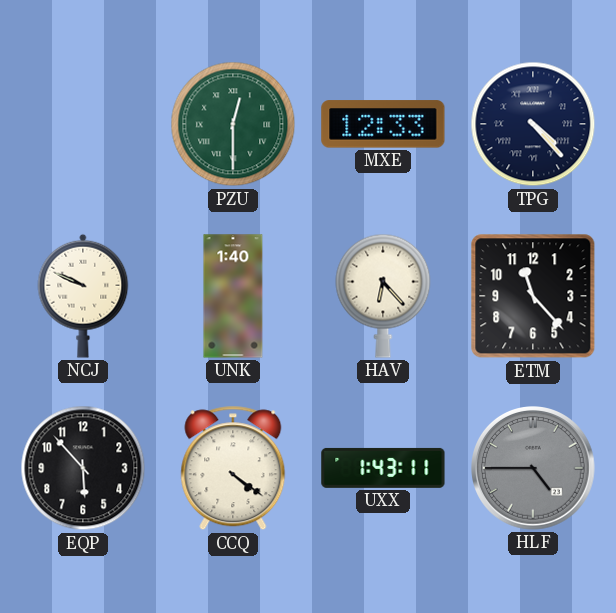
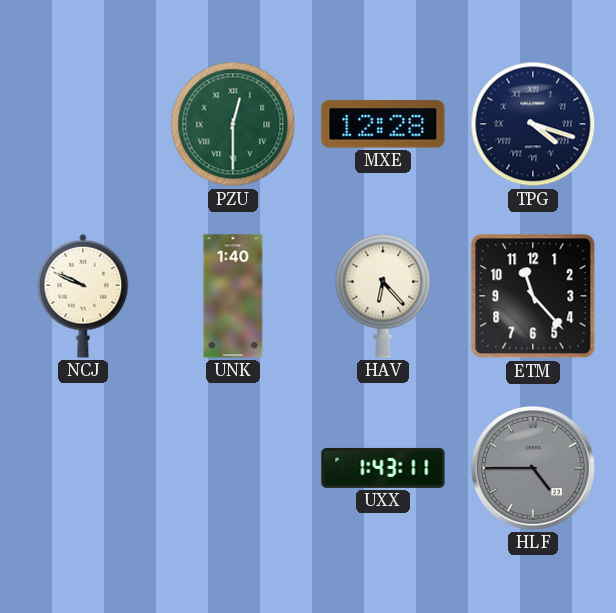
MXE: 12:33 -> 12:28 (383, 124)
TPG: 4:23 -> 4:18 (533, 124)
EQP: 5:53 -> none (83, 468)
CCQ: 4:21 -> none (233, 468)
